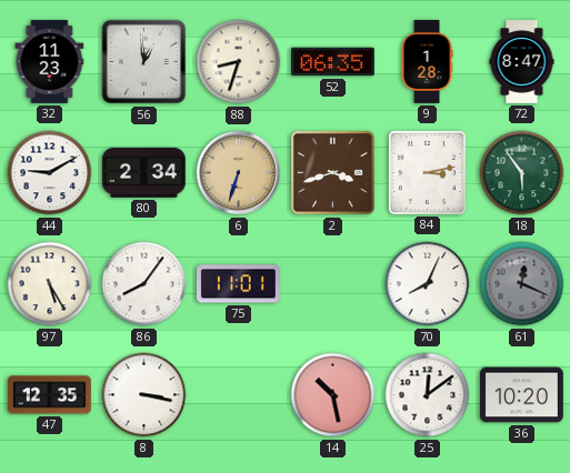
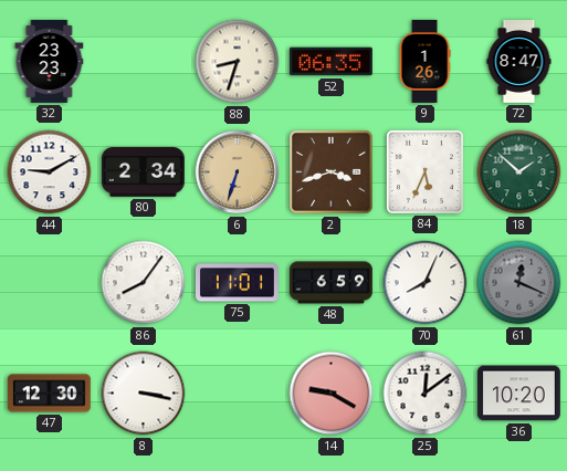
32: 11:23 -> 23:23 (50, 62)
56: 12:59 -> none (144, 62)
9: 1:28 -> 1:26 (424, 61)
84: 3:13 -> 5:34 (424, 171)
18: 5:54 -> 1:52 (519, 172)
97: 5:25 -> none (50, 284)
48: none -> 6:59 (332, 283)
47: 12:35 -> 12:30 (49, 394)
14: 10:28 -> 9:20 (332, 394)
